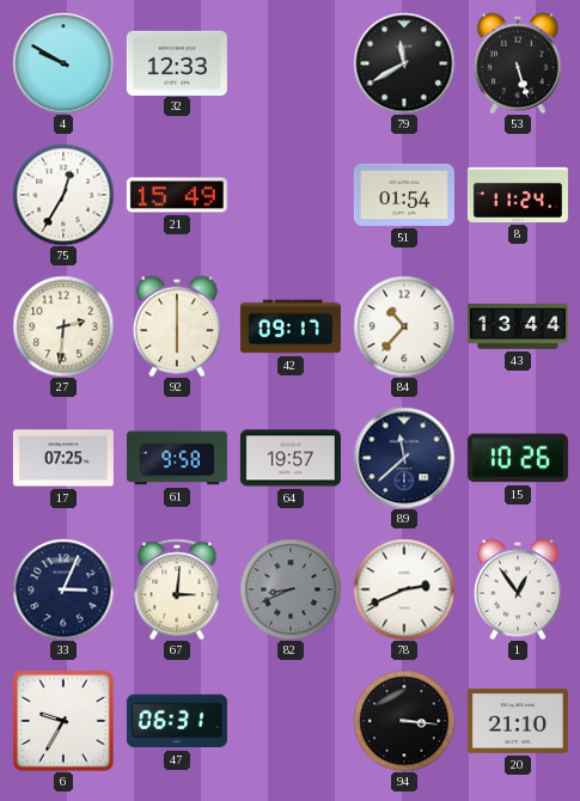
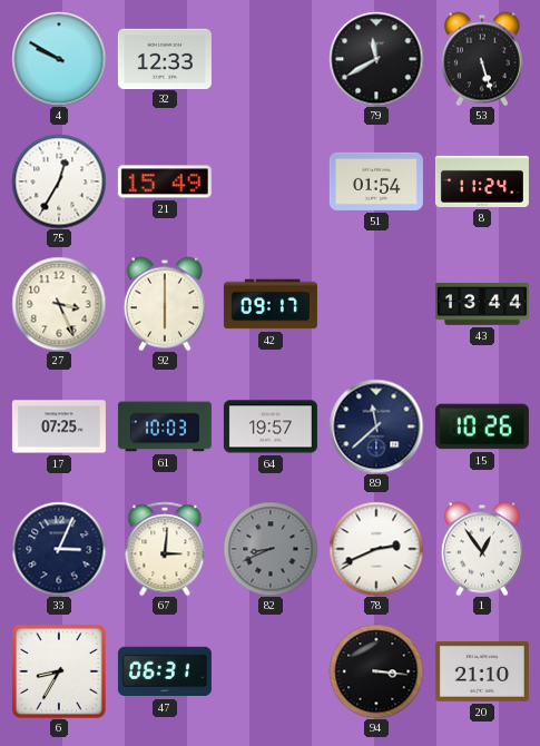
27: 2:31 -> 3:26 (59, 304)
84: 10:37 -> none (404, 326)
61: 9:58 -> 10:03 (165, 426)
6: 9:35 -> 8:35 (59, 671)
